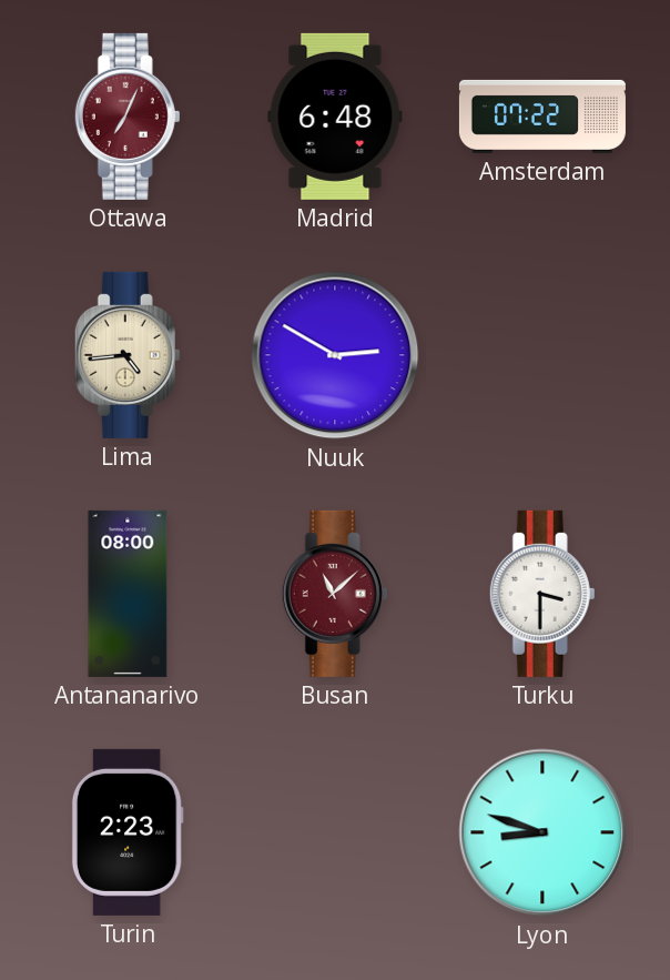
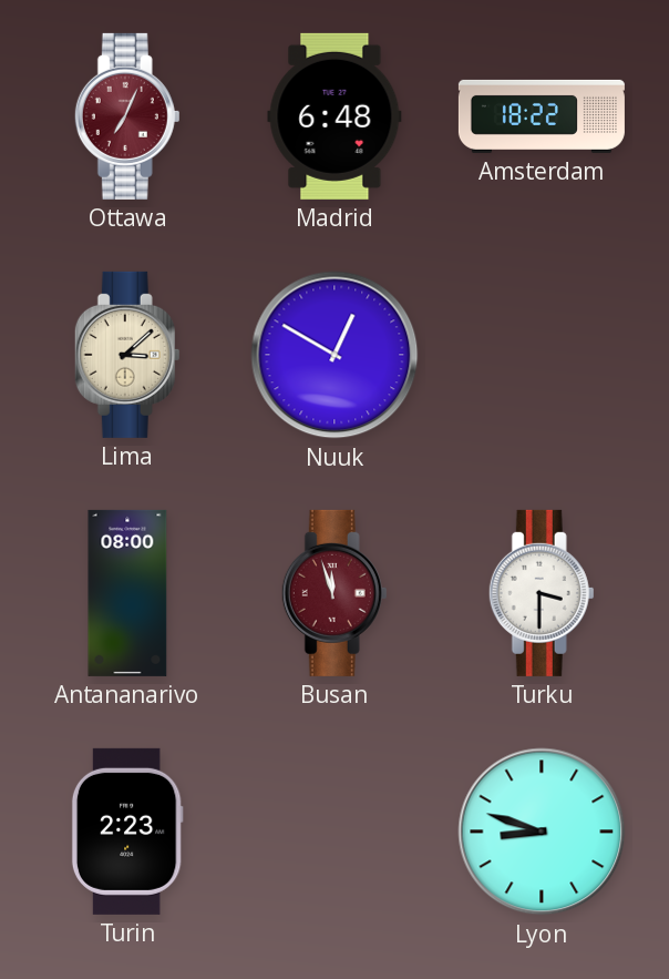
Amsterdam: 07:22 -> 18:22 (542, 116)
Lima: 4:44 -> 3:08 (127, 355)
Nuuk: 2:50 -> 12:50 (334, 355)
Busan: 11:08 -> 11:57 (334, 593)
